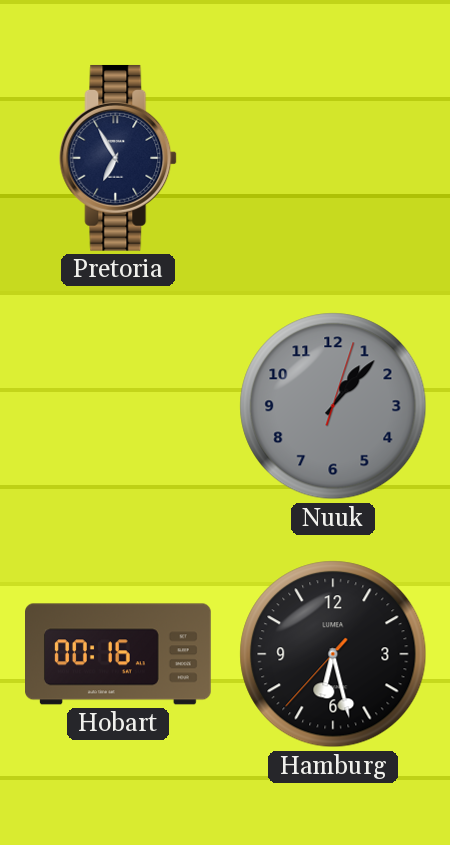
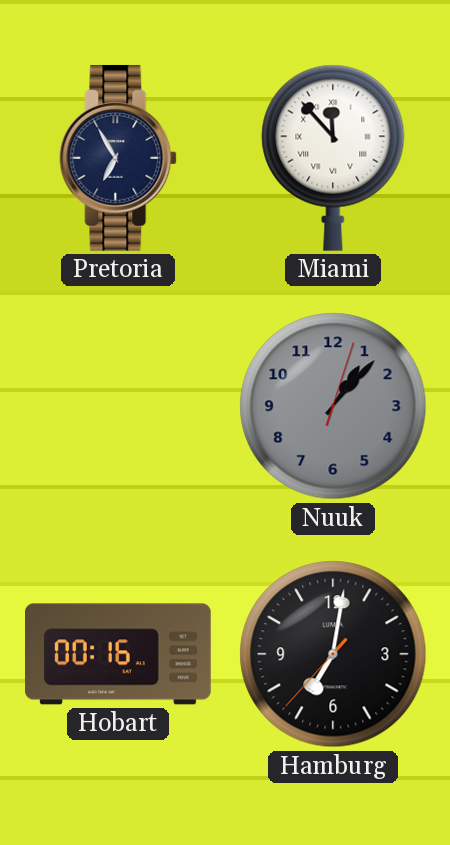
Miami: none -> 11:53 (333, 158)
Hamburg: 6:27 -> 7:01 (333, 654)
